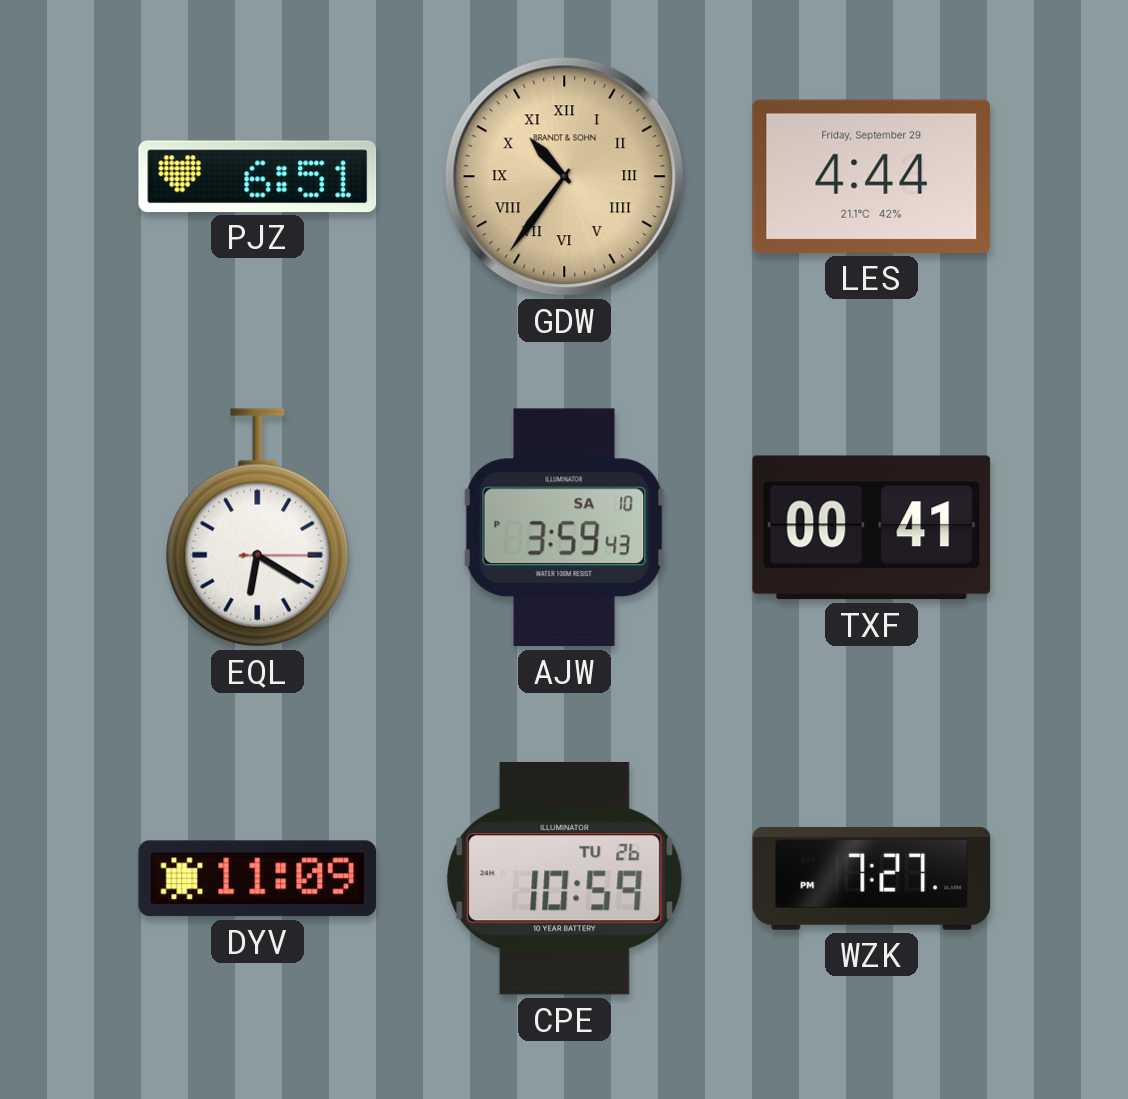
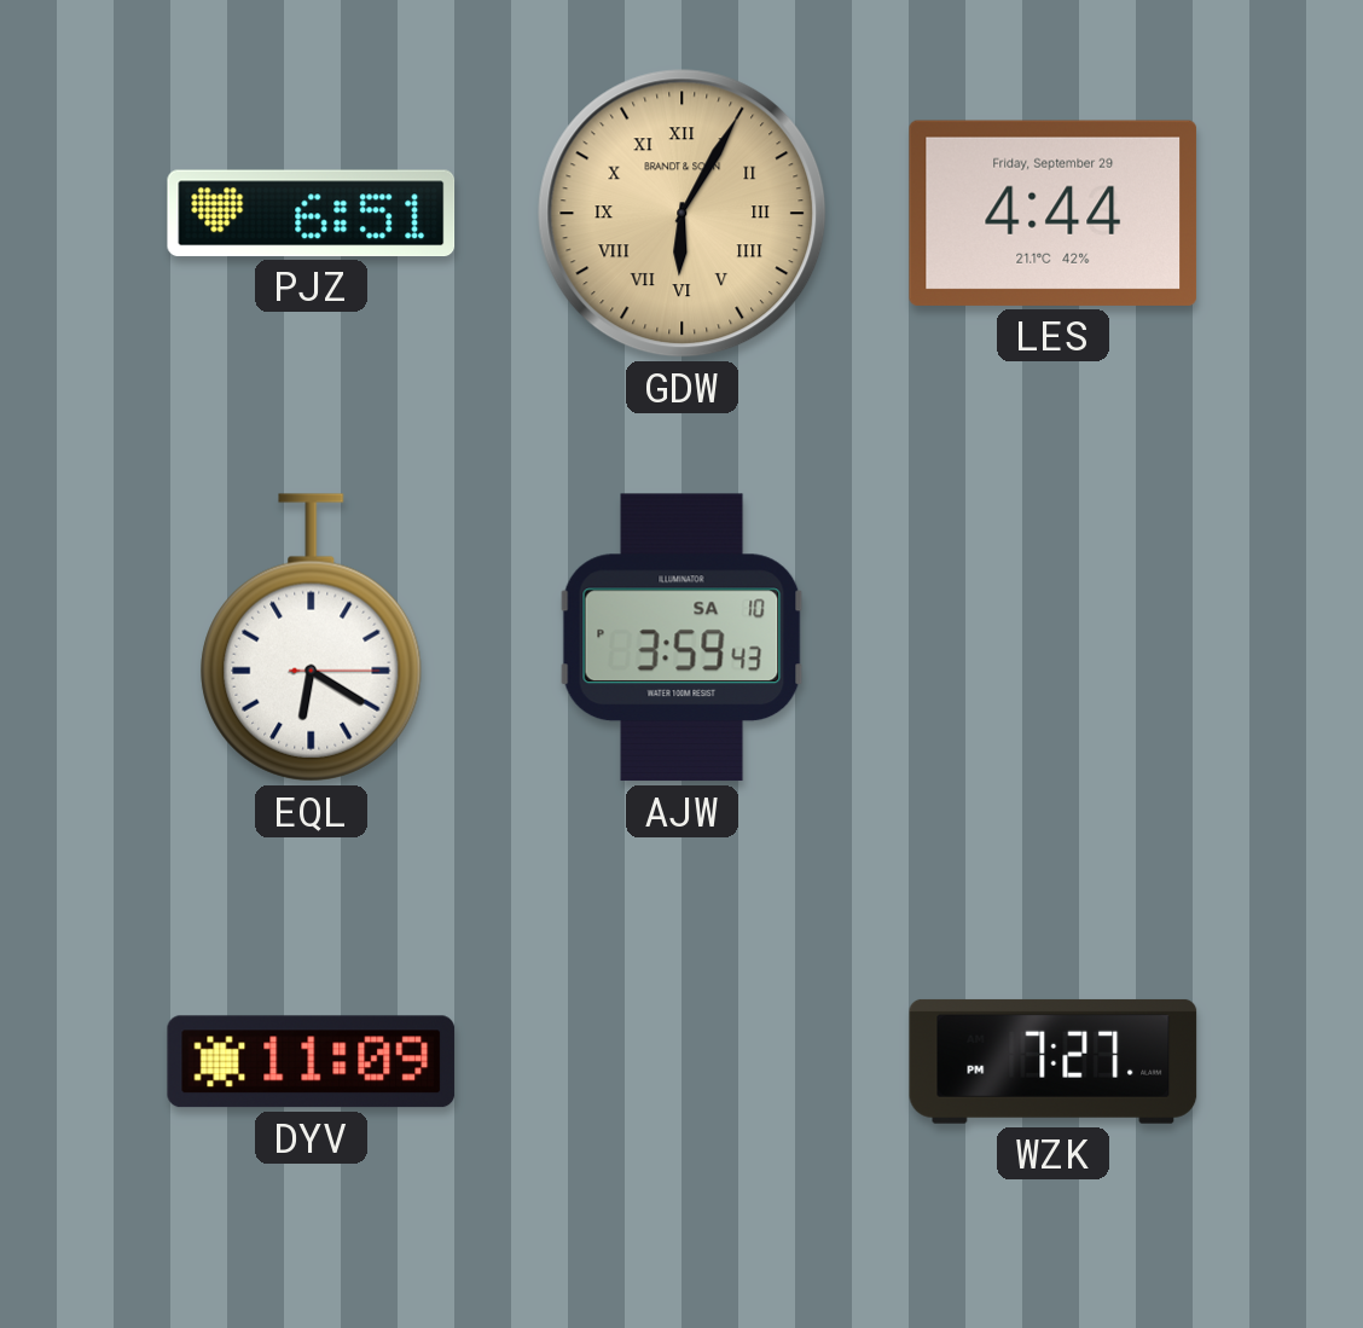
GDW: 10:36 -> 6:05 (683, 214)
TXF: 00:41 -> none (872, 528)
CPE: 10:59 -> none (565, 878)
